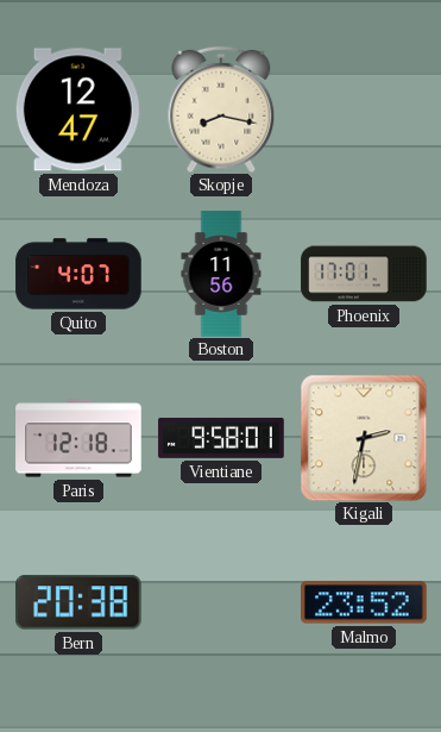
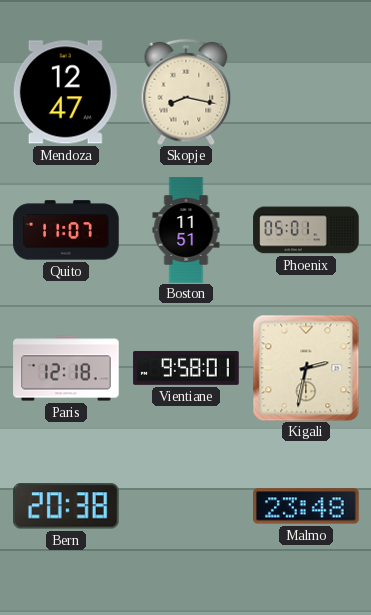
Quito: 4:07 -> 11:07 (66, 230)
Boston: 11:56 -> 11:51 (186, 230)
Phoenix: 17:01 -> 05:01 (306, 230)
Malmo: 23:52 -> 23:48 (306, 506)
